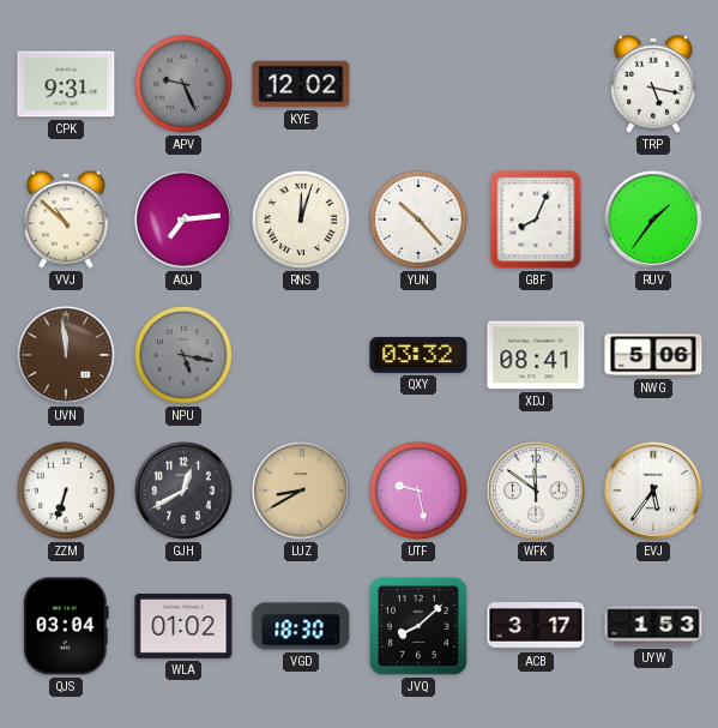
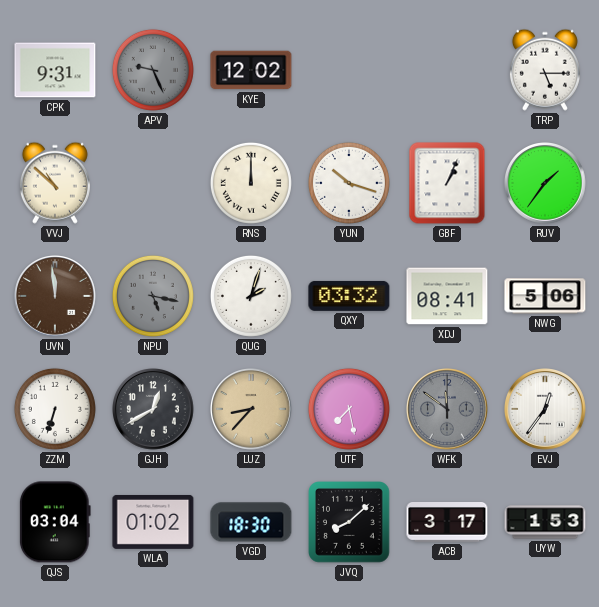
TRP: 5:17 -> 5:15 (545, 70)
AQJ: 7:14 -> none (185, 221)
RNS: 12:03 -> 12:00 (251, 183)
YUN: 10:23 -> 10:18 (349, 183)
GBF: 8:04 -> 1:04 (447, 183)
QUG: none -> 2:03 (251, 296)
LUZ: 8:40 -> 8:37 (252, 410)
UTF: 9:28 -> 7:28 (349, 409)
WFK dial: white -> grey (448, 410)
EVJ: 5:36 -> 12:36 (546, 410)
